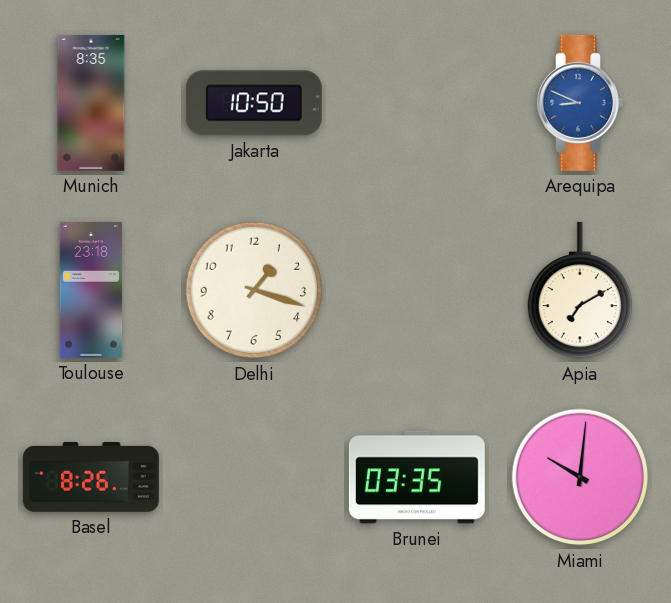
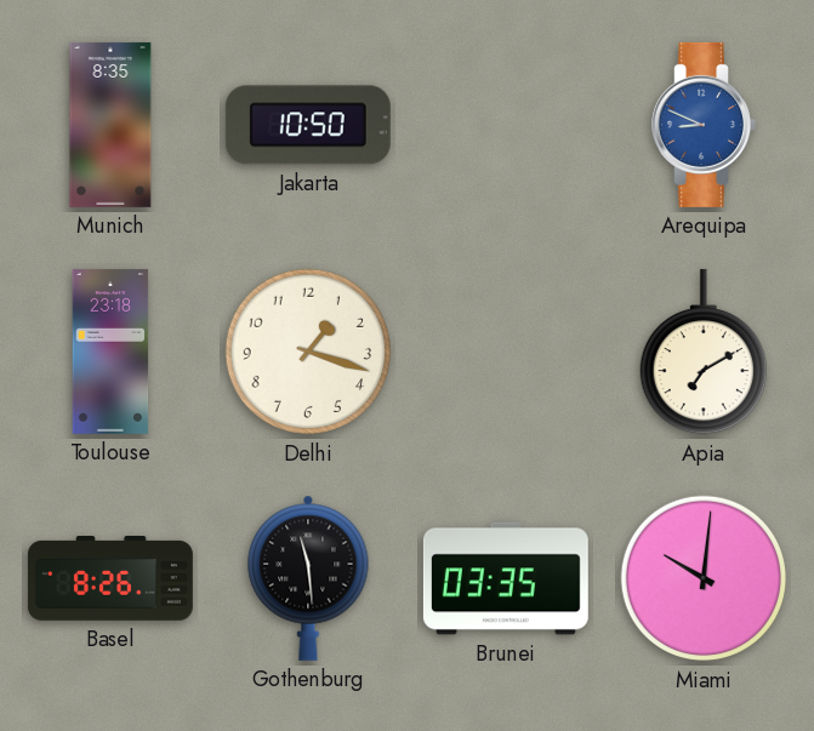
Gothenburg: none -> 11:29 (308, 578)
